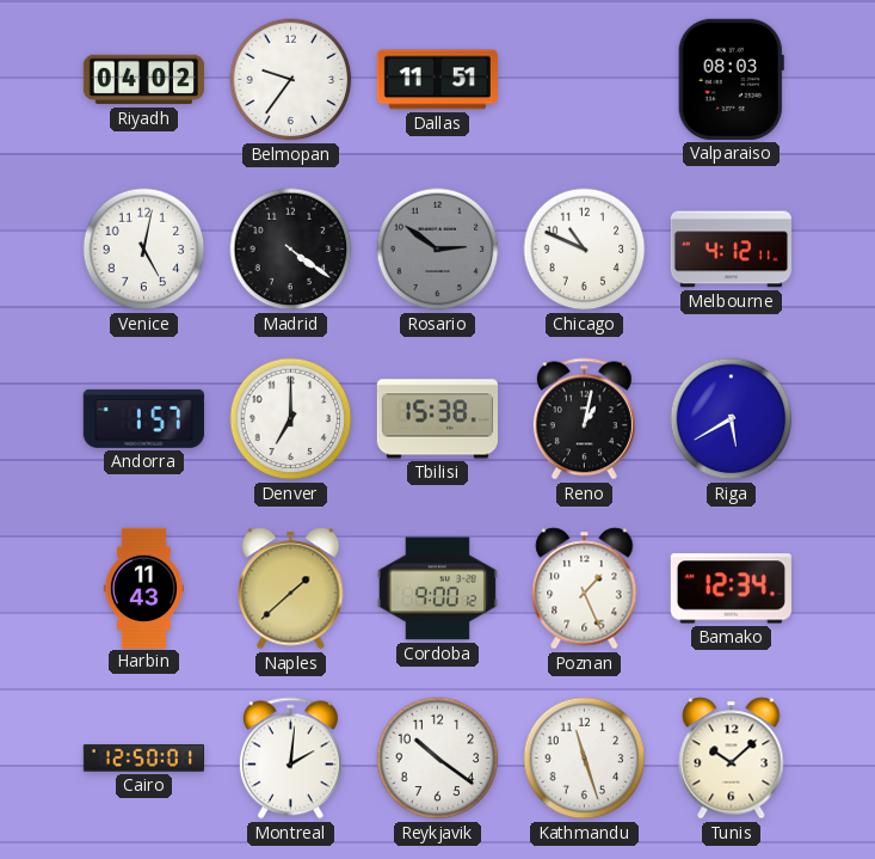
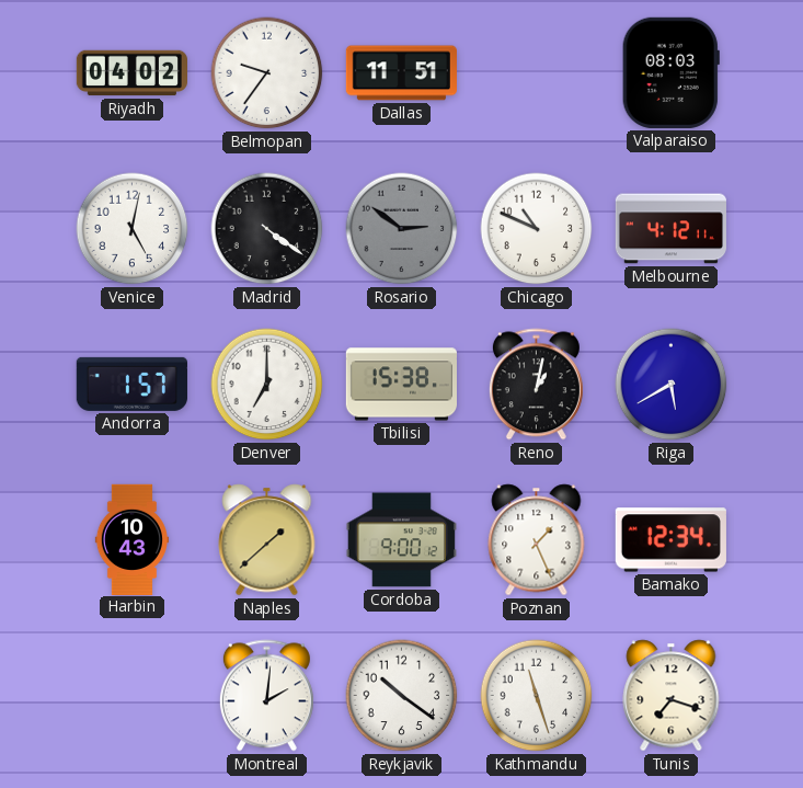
Harbin: 11:43 -> 10:43 (131, 539)
Cairo: 12:50 -> none (143, 759)
Tunis: 10:08 -> 7:18 (672, 696)
